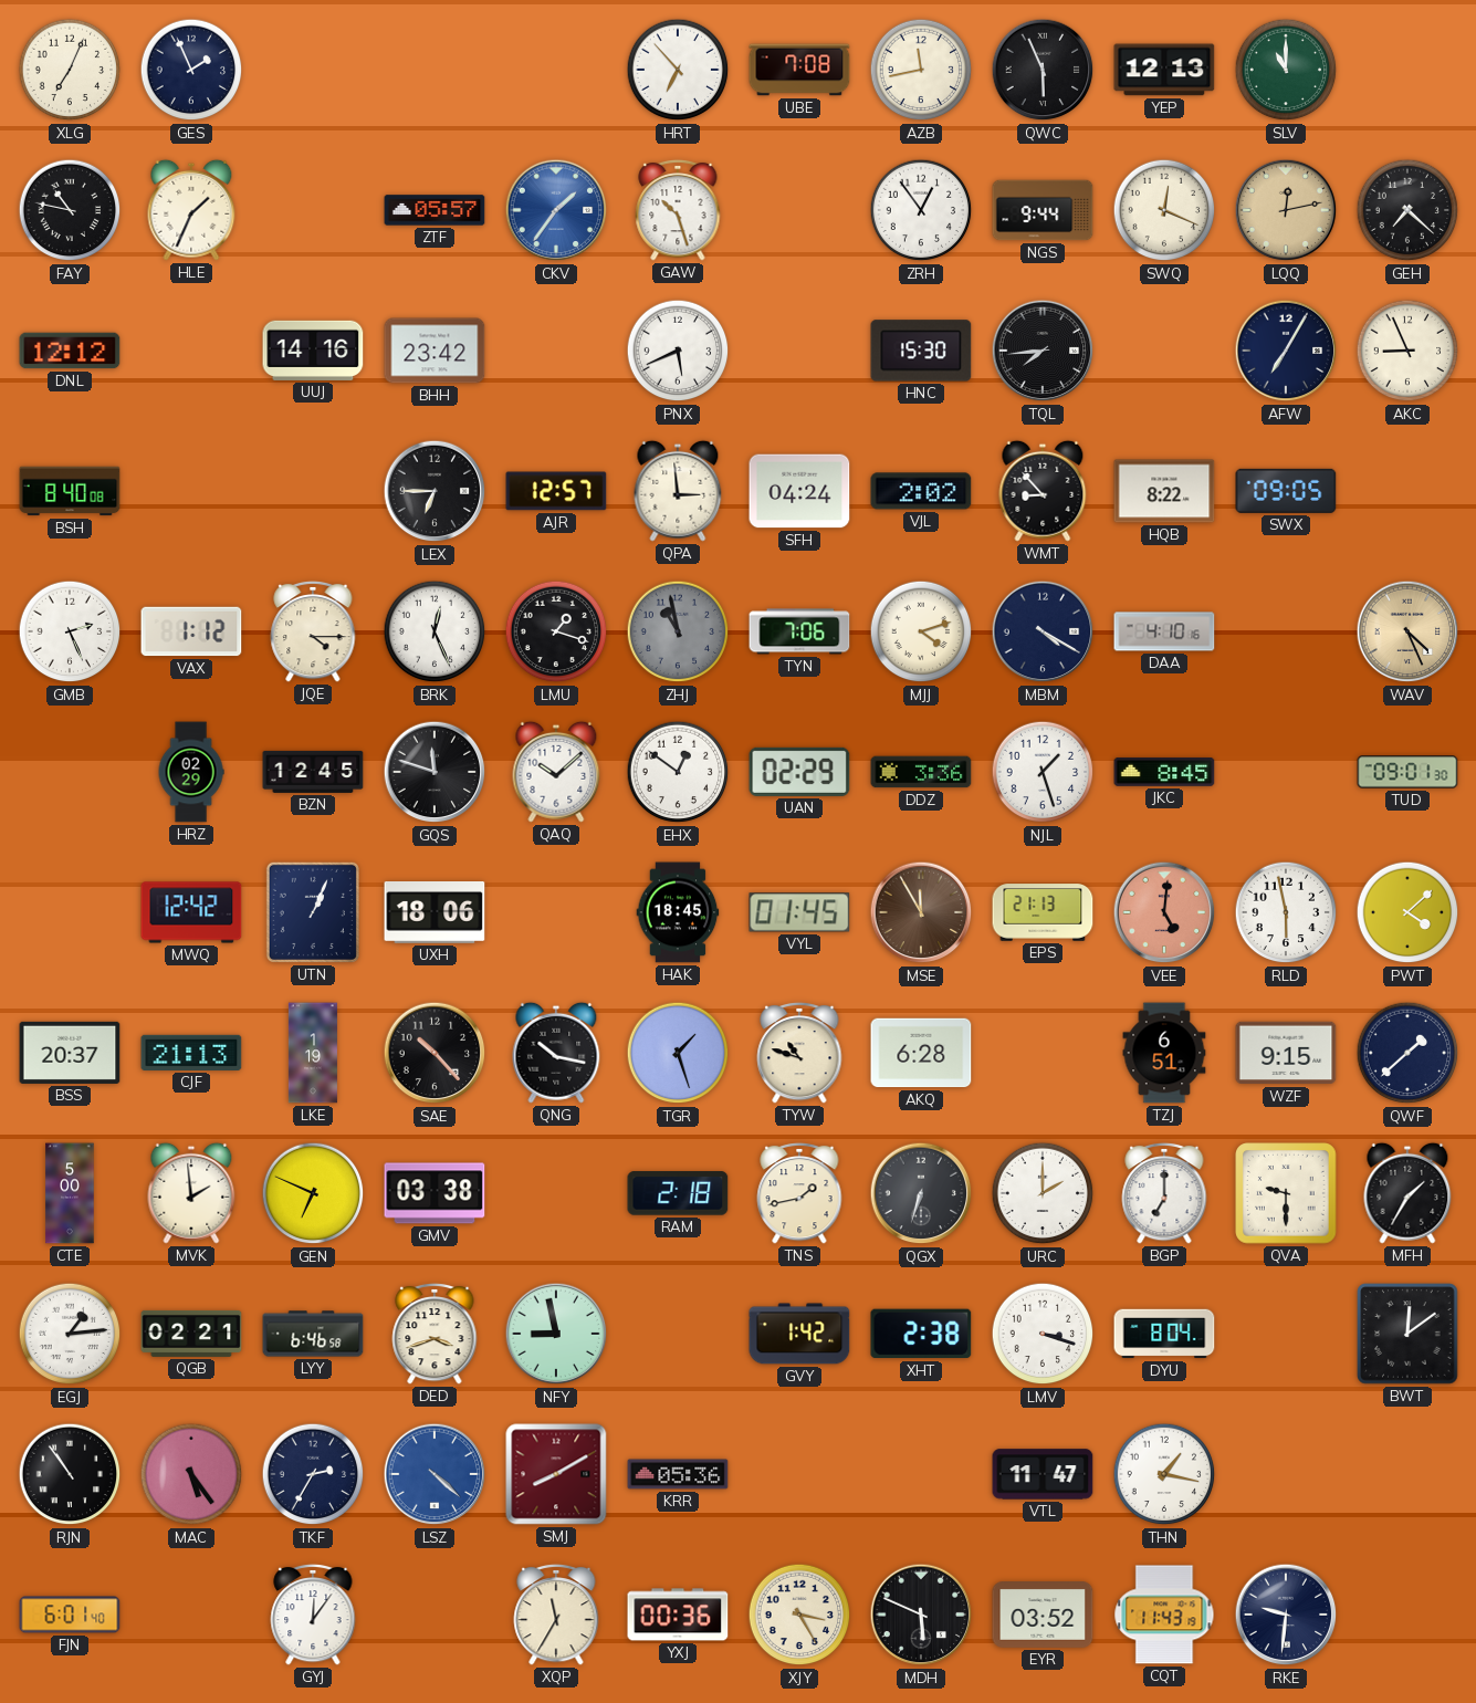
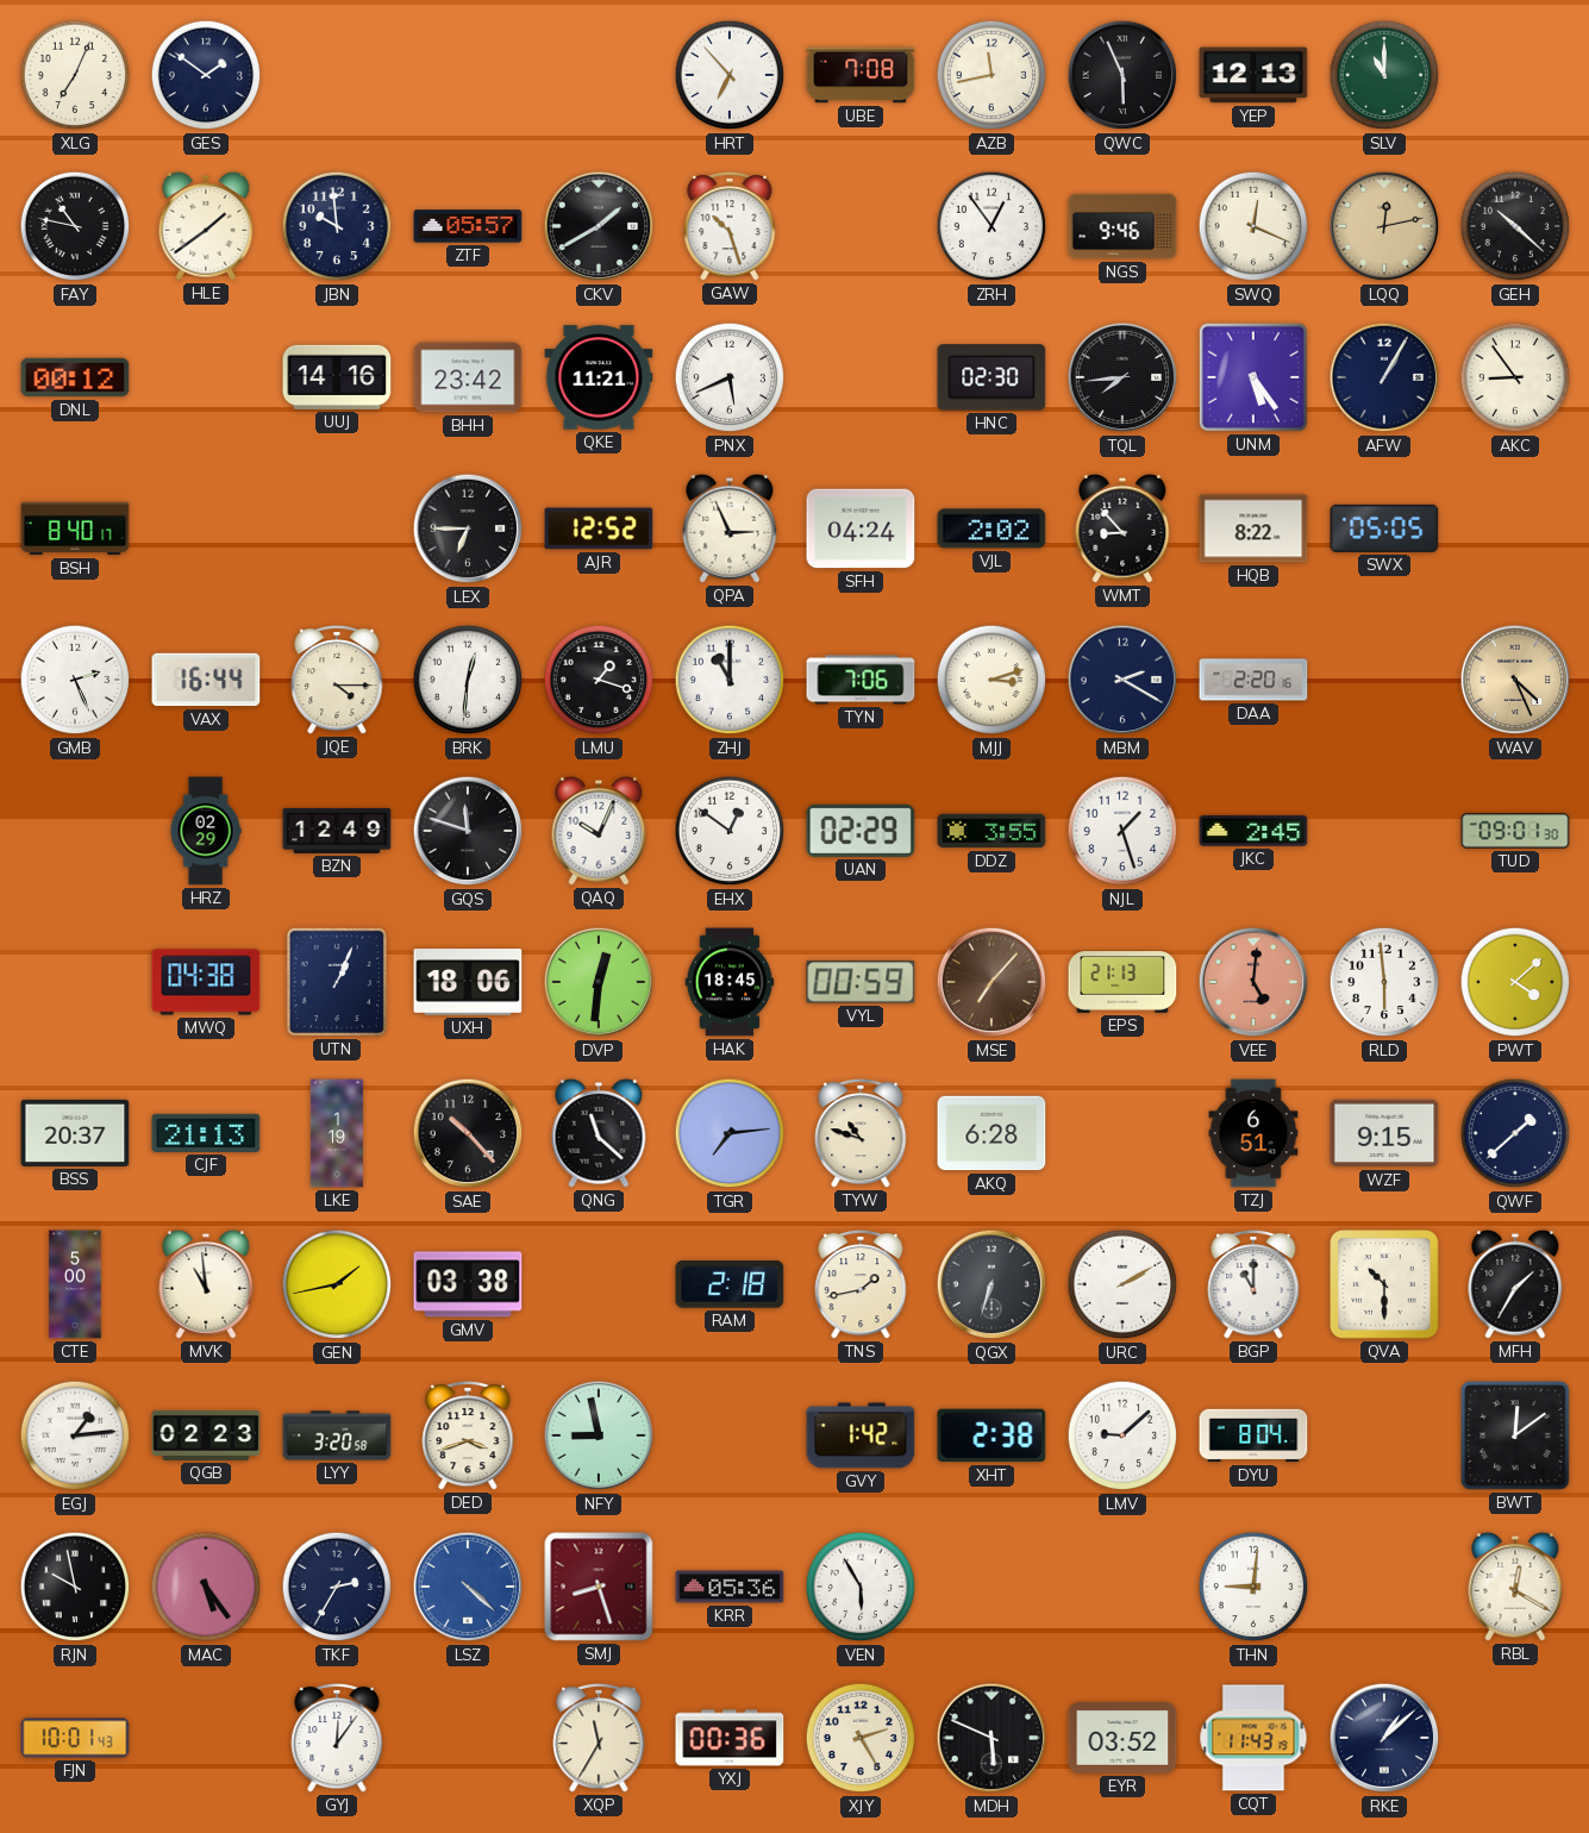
GES: 1:56 -> 1:51 (206, 75)
HLE: 1:34 -> 1:39 (206, 226)
JBN: none -> 9:59 (337, 226)
CKV: 1:36 -> 1:40 (599, 226)
CKV dial: blue -> black (599, 226)
NGS: 9:44 -> 9:46 (1122, 226)
GEH: 7:22 -> 10:22 (1515, 226)
DNL: 12:12 -> 00:12 (75, 377)
QKE: none -> 11:21 (599, 377)
HNC: 15:30 -> 02:30 (991, 377)
UNM: none -> 5:24 (1253, 377)
AFW: 7:05 -> 1:05 (1384, 377)
AKC: 8:56 -> 8:54 (1515, 377)
BSH: 8:40:08 -> 8:40:17 (75, 528)
AJR: 12:57 -> 12:52 (599, 528)
QPA: 2:59 -> 2:56 (730, 528)
SWX: 09:05 -> 05:05 (1384, 528)
VAX: 1:12 -> 16:44 (206, 680)
BRK: 12:26 -> 12:31 (468, 680)
ZHJ: 10:58 -> 11:00 (730, 680)
ZHJ dial: grey -> white (730, 680)
MJJ: 4:12 -> 3:12 (991, 680)
MBM: 4:20 -> 2:20 (1122, 680)
DAA: 4:10 -> 2:20 (1253, 680)
BZN: 12:45 -> 12:49 (337, 831)
QAQ: 10:08 -> 10:04 (599, 831)
DDZ: 3:36 -> 3:55 (991, 831)
JKC: 8:45 -> 2:45 (1253, 831)
MWQ: 12:42 -> 04:38 (206, 982)
DVP: none -> 12:31 (599, 982)
VYL: 01:45 -> 00:59 (861, 982)
MSE: 11:55 -> 7:07 (991, 982)
RLD: 5:58 -> 5:59 (1384, 982)
QNG: 10:17 -> 11:22 (599, 1133)
TGR: 1:27 -> 7:14 (730, 1133)
MVK: 1:59 -> 10:59 (206, 1284)
GEN: 6:49 -> 1:43 (337, 1284)
URC: 2:00 -> 2:10 (1122, 1284)
BGP: 7:00 -> 11:00 (1253, 1284)
QVA: 9:30 -> 10:30 (1384, 1284)
QGB: 02:21 -> 02:23 (206, 1435)
LYY: 6:46 -> 3:20 (337, 1435)
LMV: 3:18 -> 9:08 (1122, 1435)
RJN: 10:54 -> 9:58 (75, 1587)
SMJ: 8:10 -> 8:27 (599, 1587)
VEN: none -> 5:55 (861, 1587)
VTL: 11:47 -> none (1043, 1474)
THN: 1:17 -> 9:01 (1253, 1587)
RBL: none -> 12:20 (1515, 1587)
FJN: 6:01 -> 10:01 (75, 1738)
XJY: 3:25 -> 2:25 (861, 1738)
RKE: 9:31 -> 1:08 (1384, 1738)
